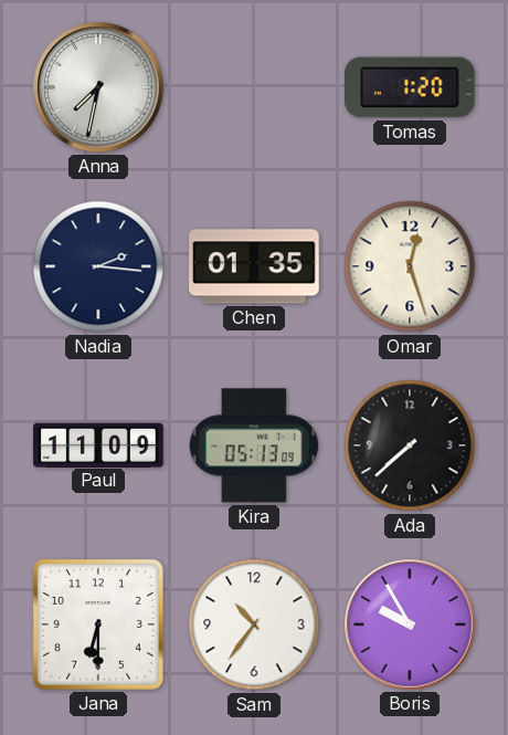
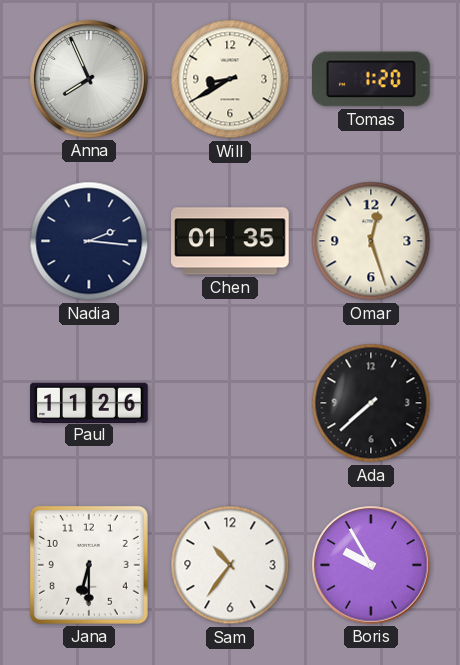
Anna: 7:32 -> 7:56 (89, 79)
Will: none -> 8:40 (230, 79)
Paul: 11:09 -> 11:26 (89, 402)
Kira: 05:13 -> none (254, 445)
